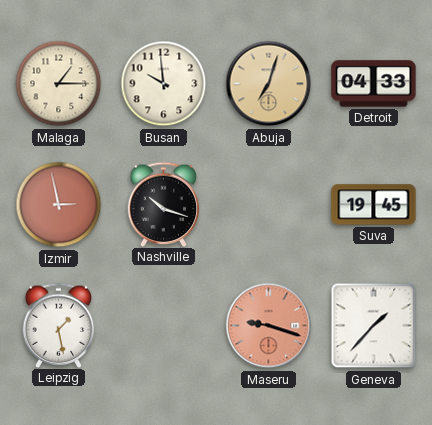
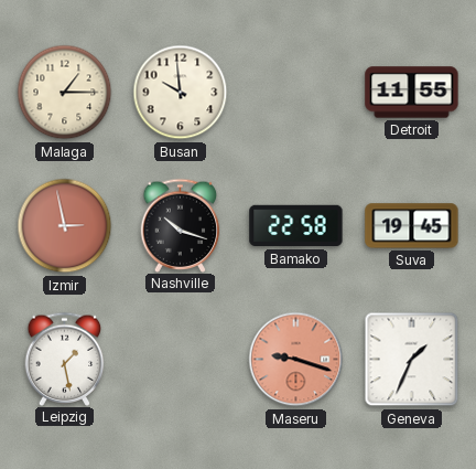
Abuja: 7:03 -> none (269, 84)
Detroit: 04:33 -> 11:55 (412, 93)
Bamako: none -> 22:58 (296, 226)
Geneva: 1:37 -> 1:34 (412, 360)
